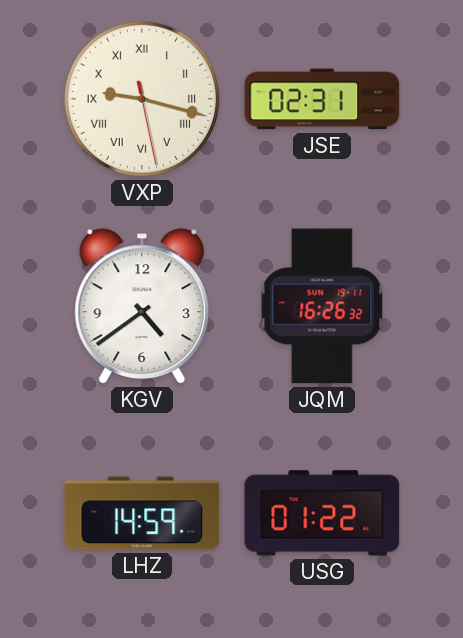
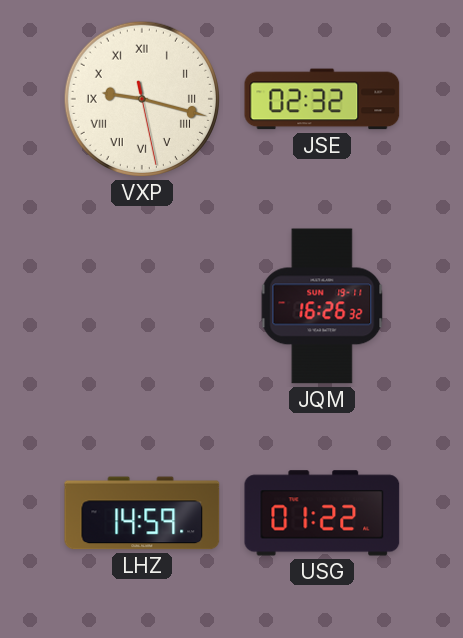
JSE: 02:31 -> 02:32 (322, 99)
KGV: 4:39 -> none (142, 306)
